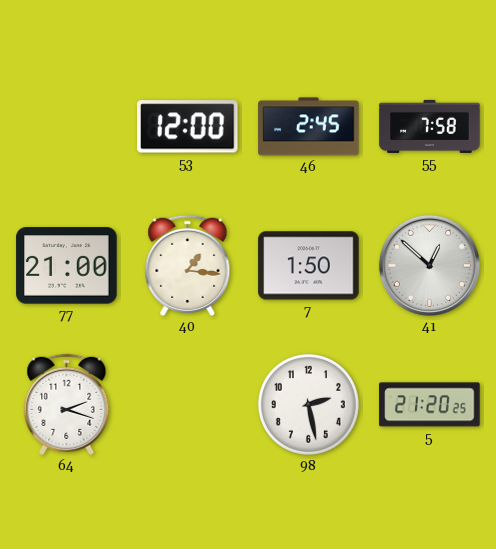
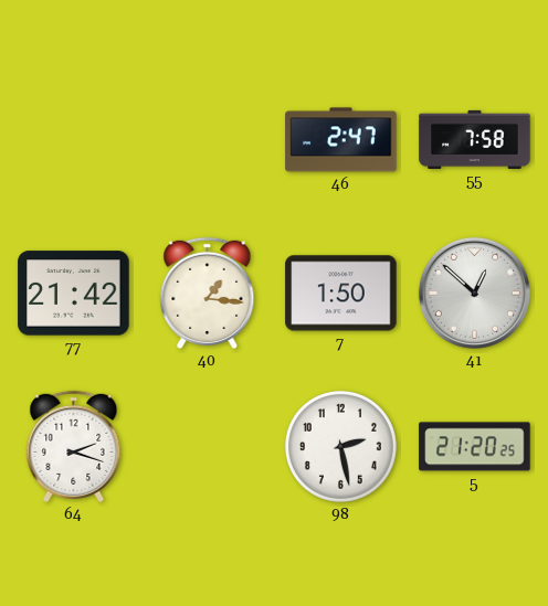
53: 12:00 -> none (188, 127)
46: 2:45 -> 2:47 (341, 140)
77: 21:00 -> 21:42 (74, 294)
